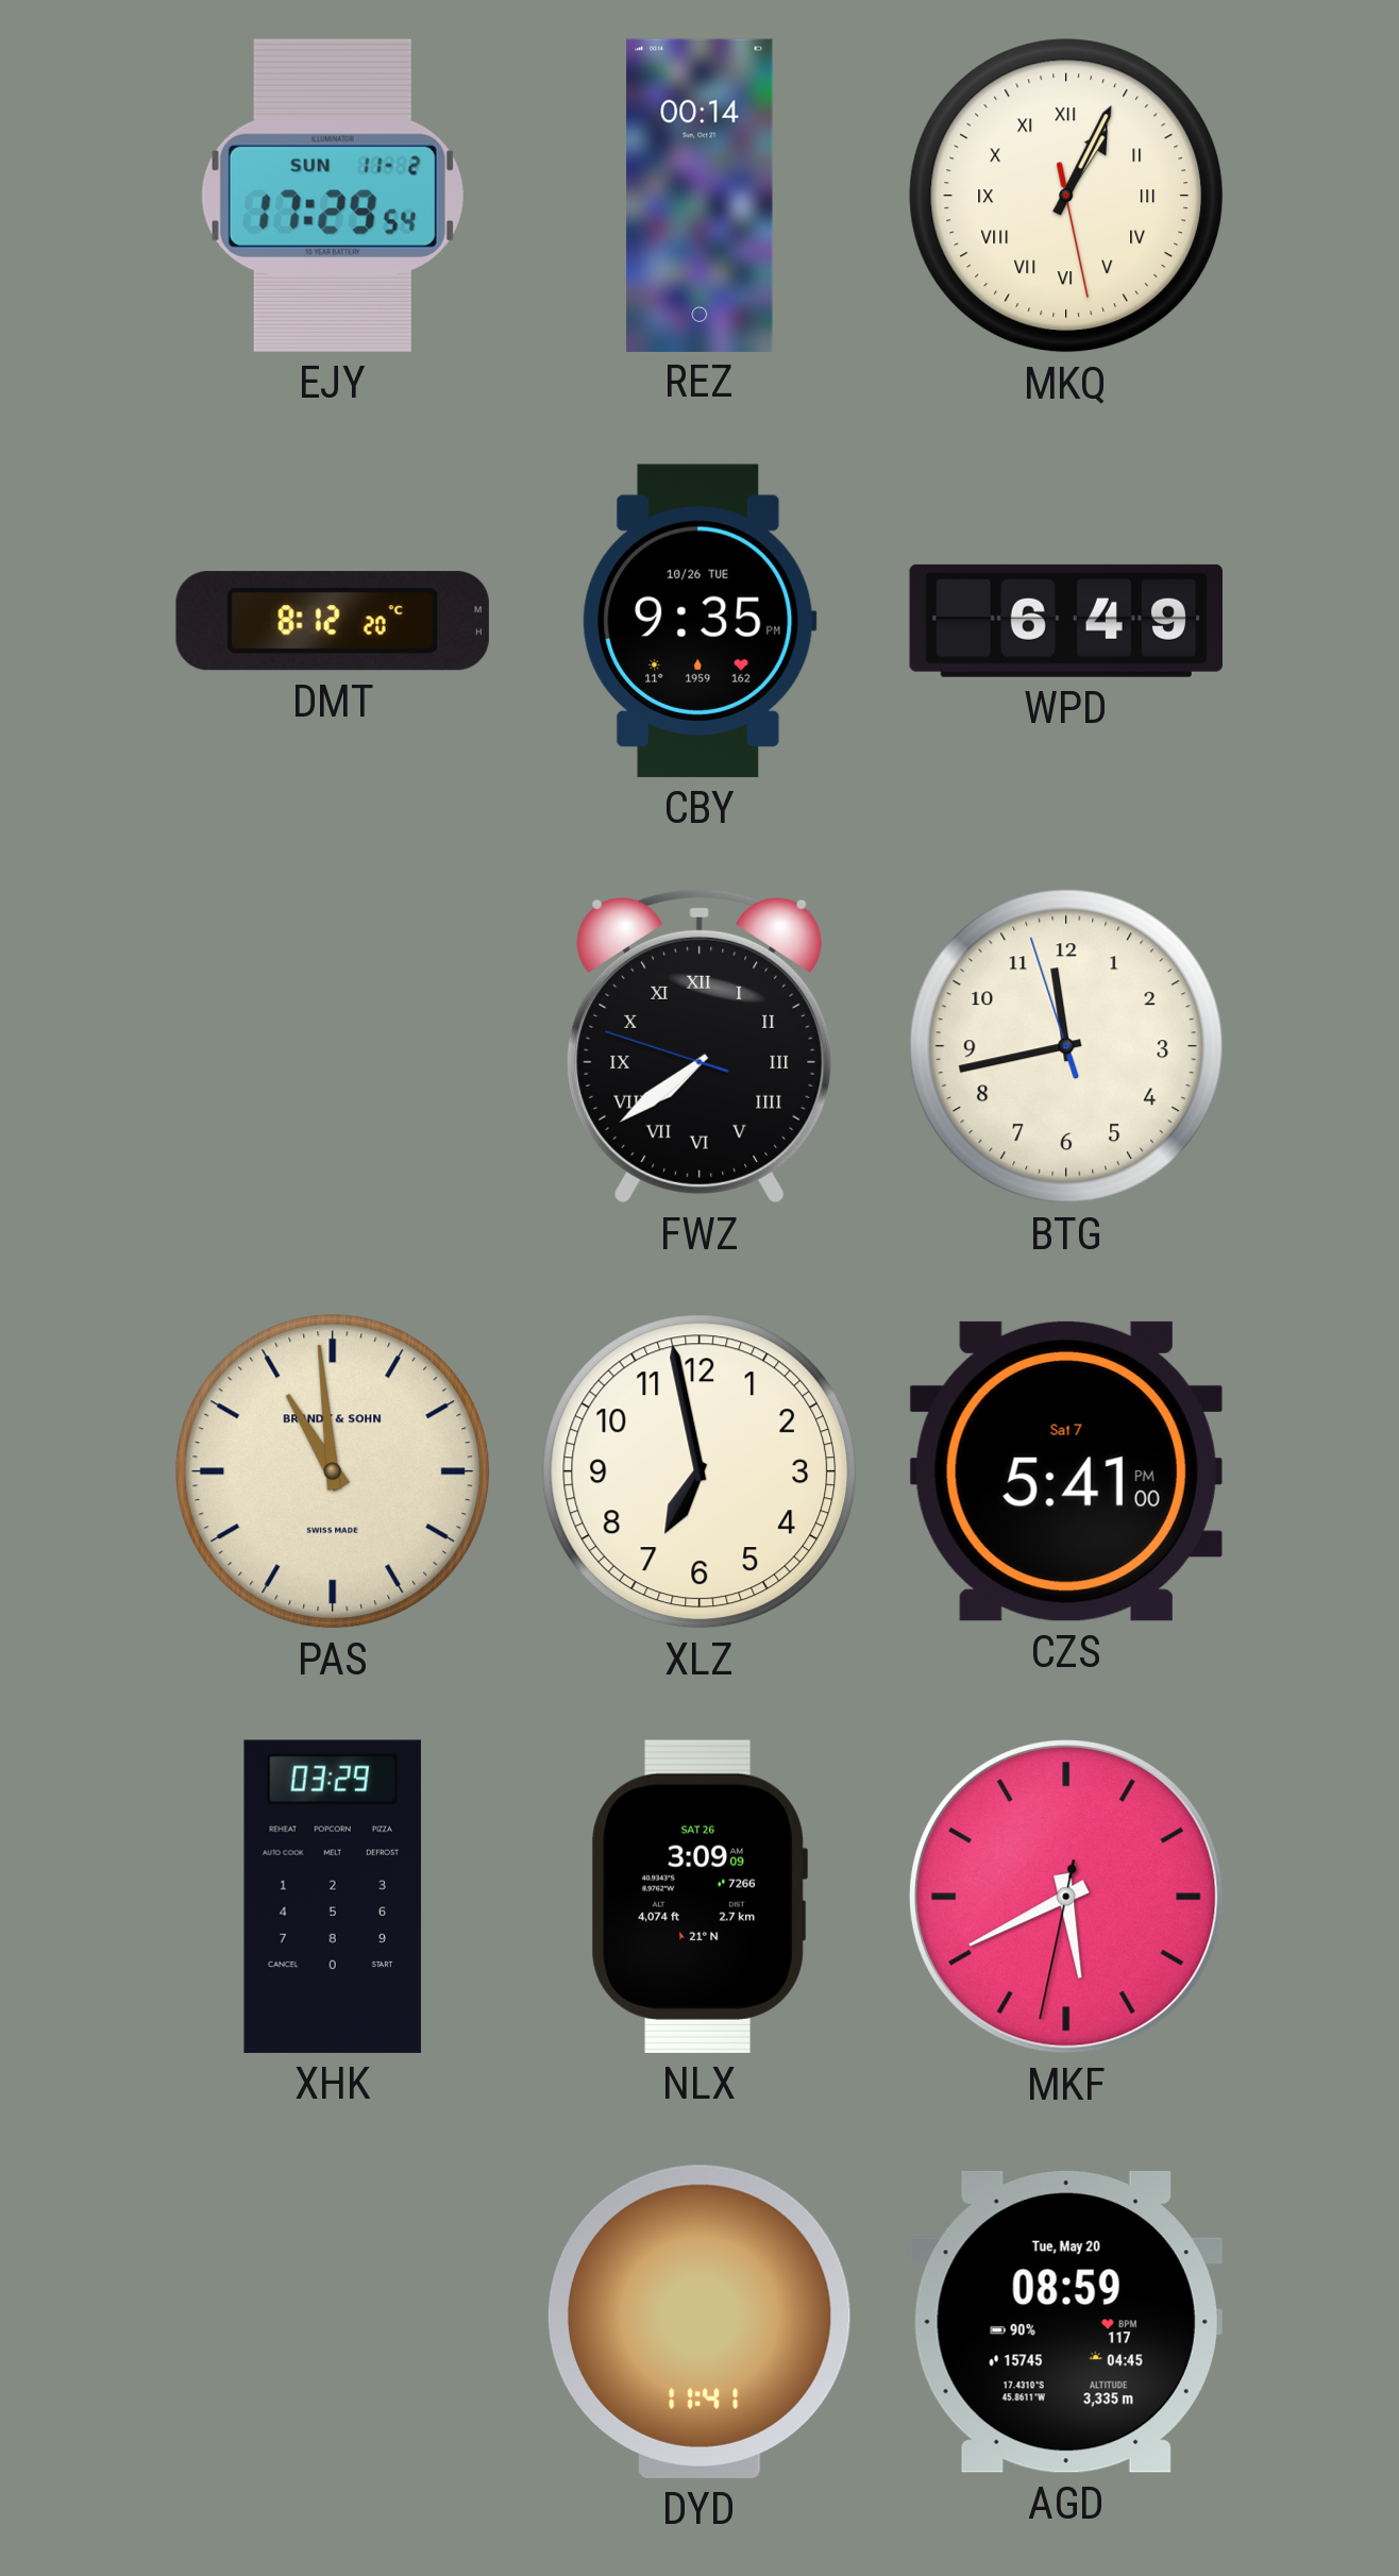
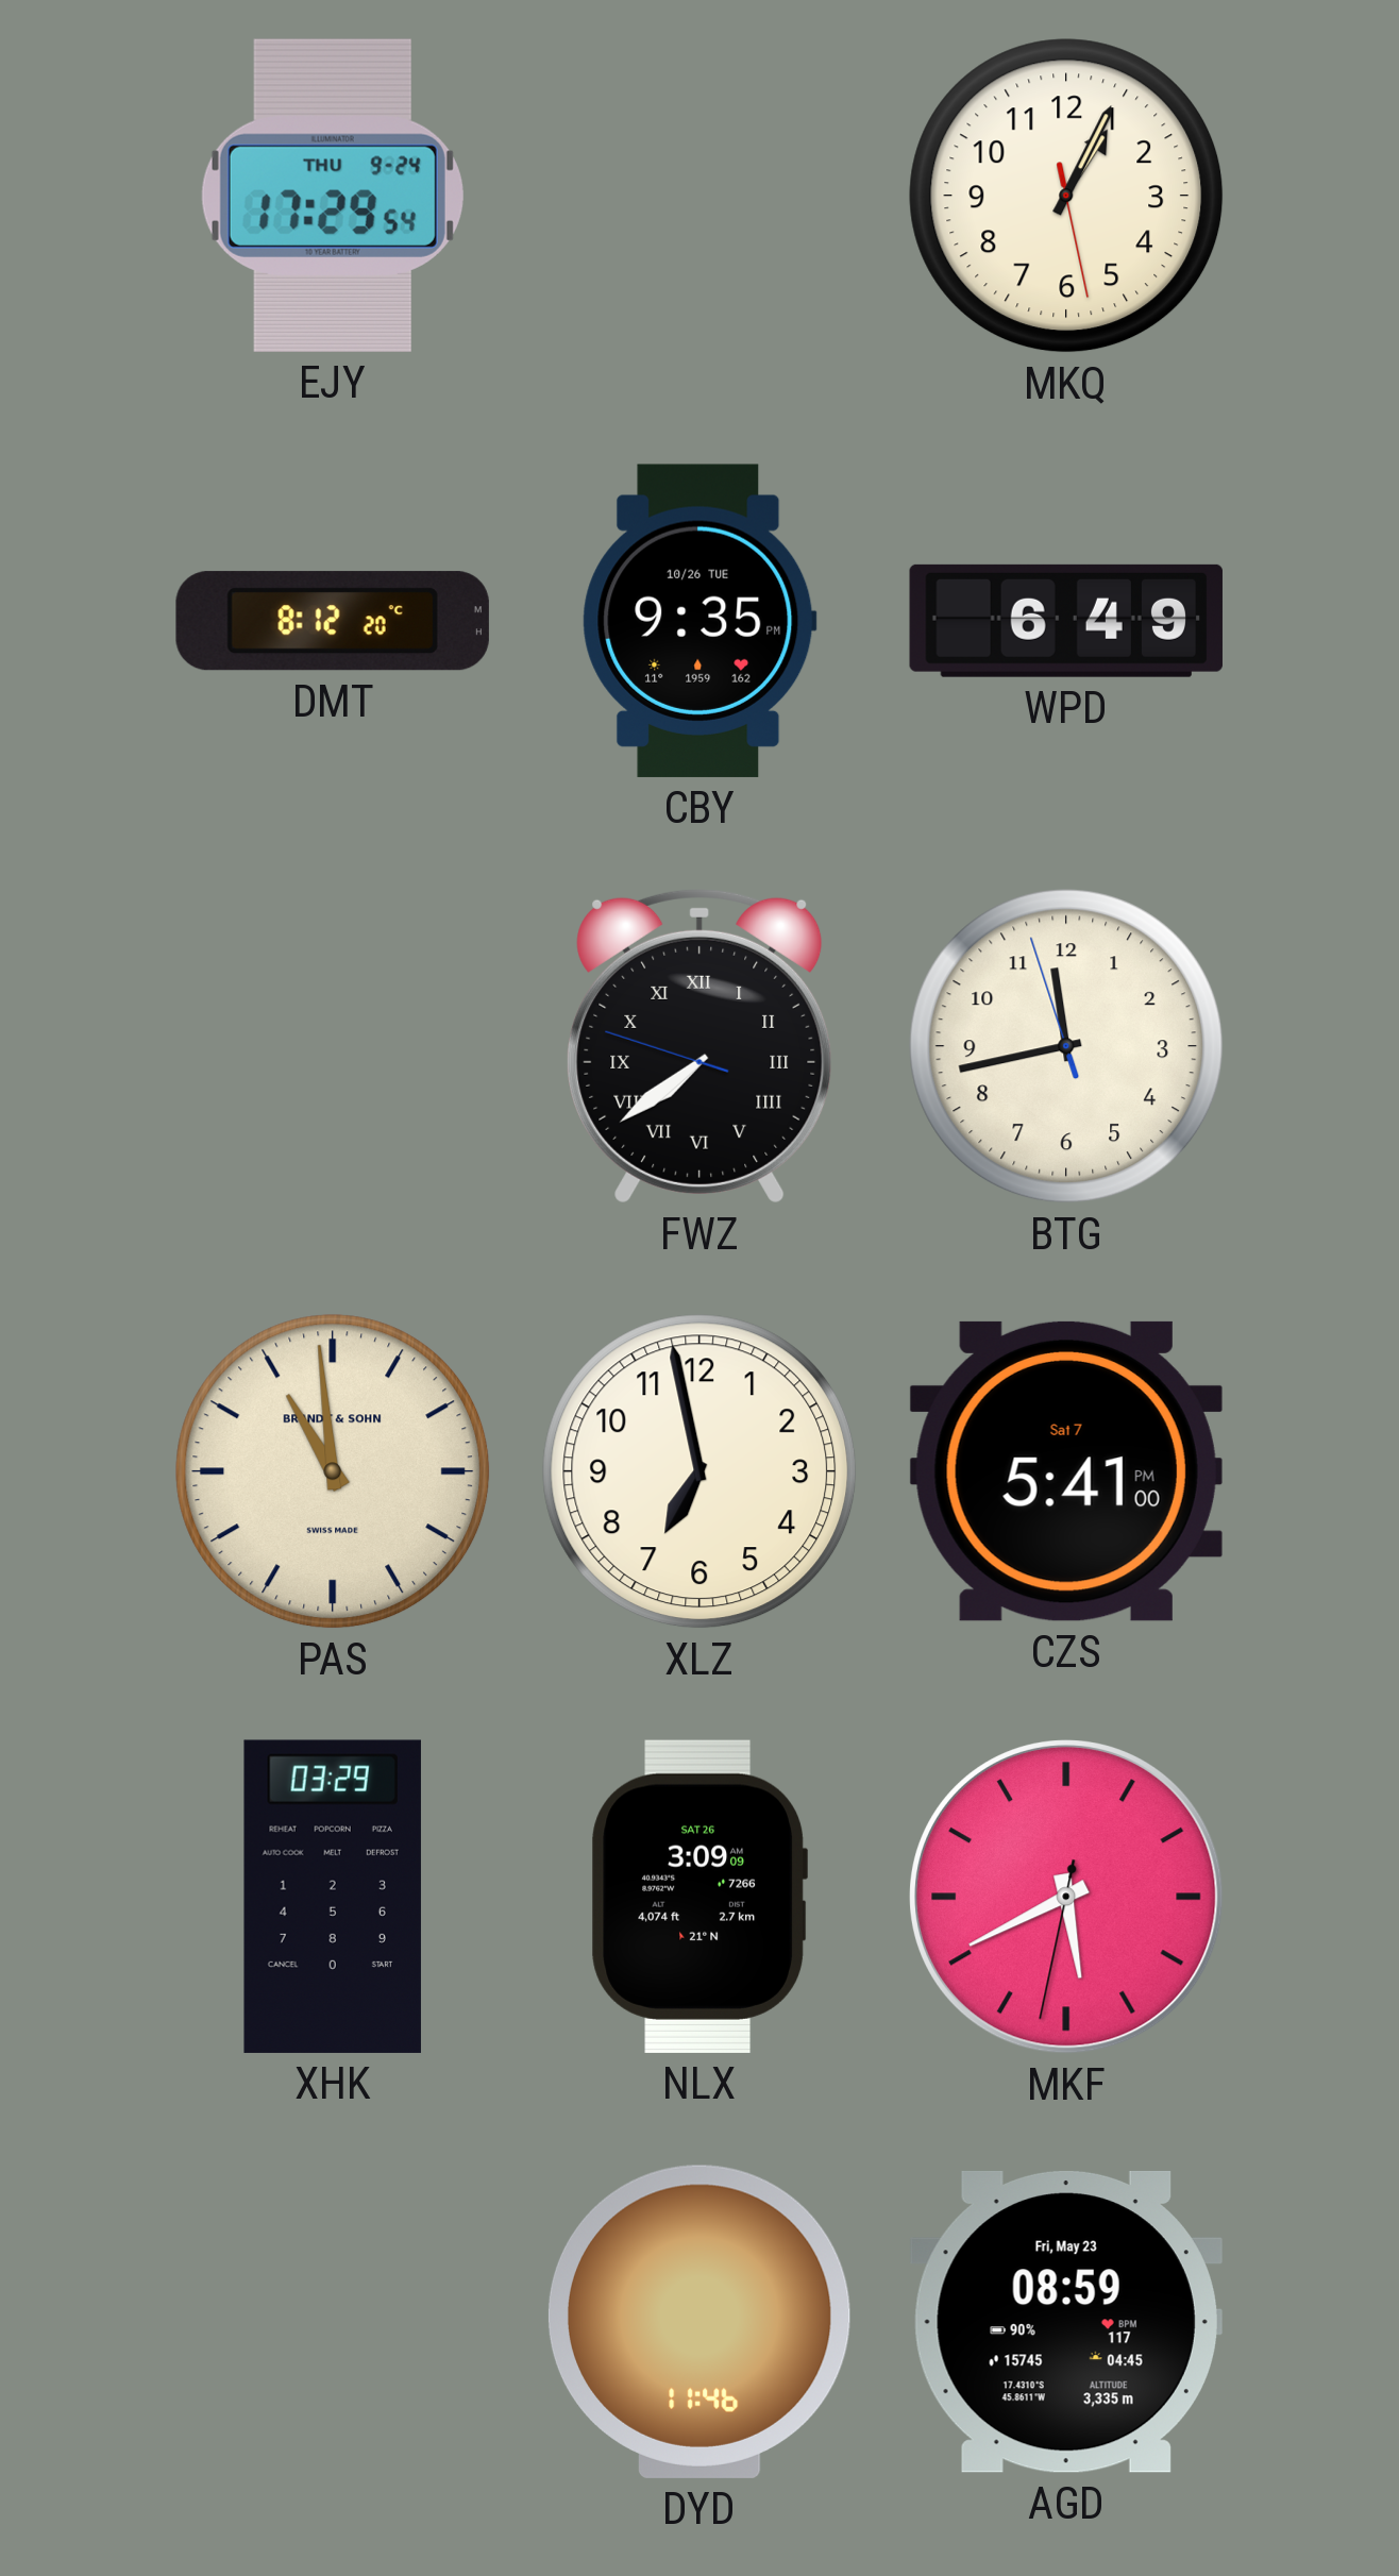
EJY date: SUN 11-2 -> THU 9-24 (333, 196)
REZ: 00:14 -> none (699, 195)
MKQ numerals: Roman -> Arabic (1066, 196)
DYD: 11:41 -> 11:46 (699, 2322)
AGD date: Tue, May 20 -> Fri, May 23 (1066, 2322)
